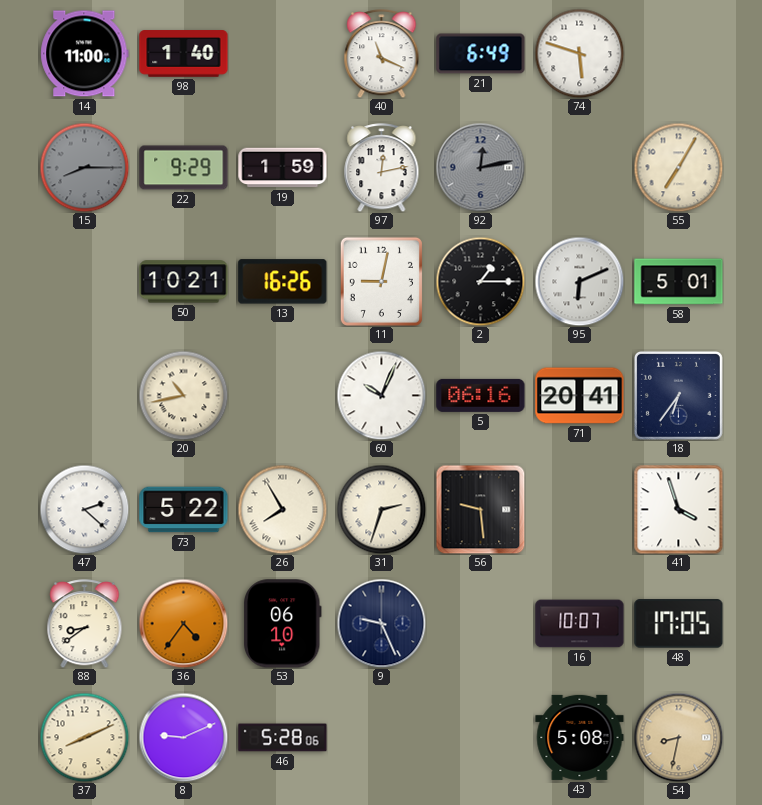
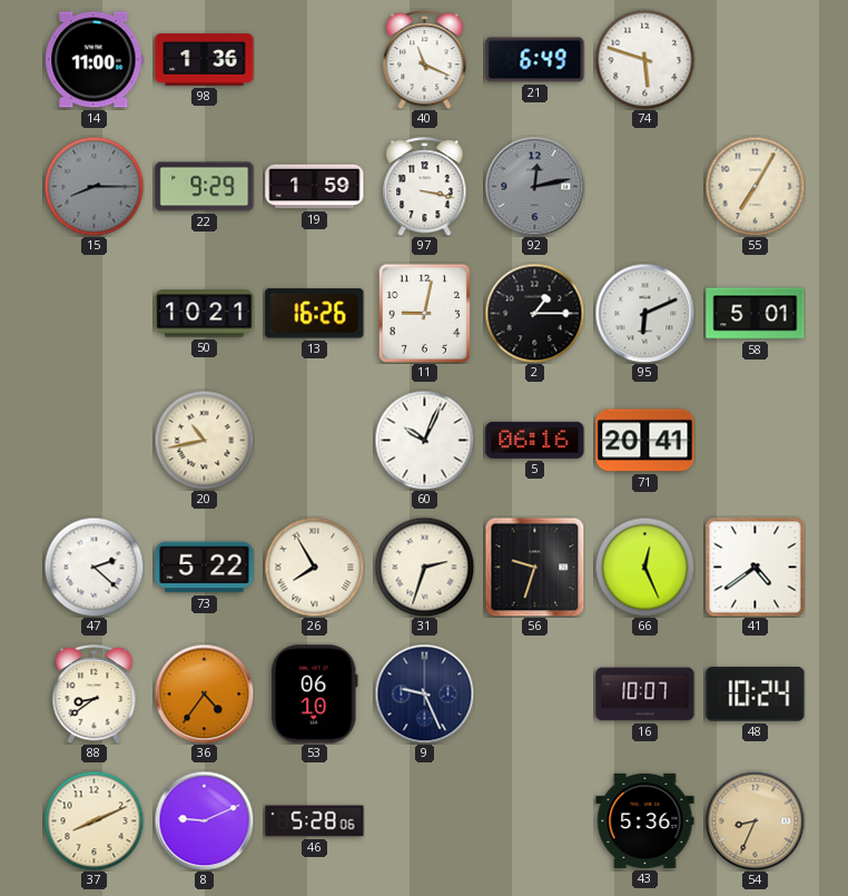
98: 1:40 -> 1:36 (205, 60)
97: 12:13 -> 3:17 (425, 187)
18: 6:36 -> none (678, 395)
56: 9:29 -> 9:33 (534, 567)
66: none -> 12:26 (644, 567)
41: 3:57 -> 4:39 (755, 567)
48: 17:05 -> 10:24 (756, 695)
43: 5:08 -> 5:36 (645, 820)
54: 8:32 -> 8:34 (755, 820)
